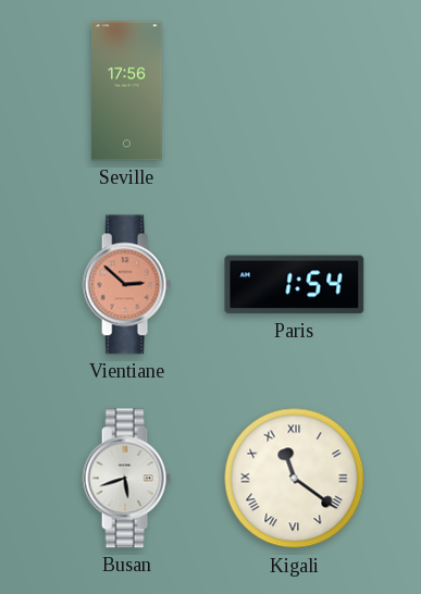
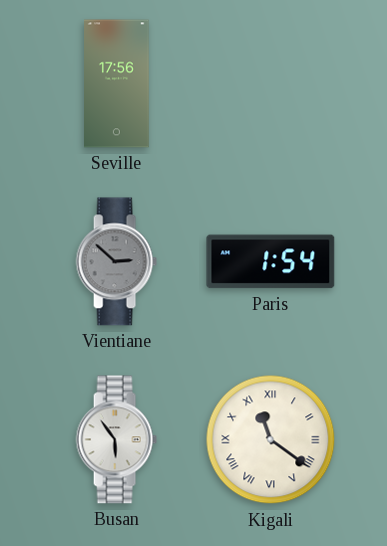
Vientiane dial: salmon -> grey (116, 262)
Busan: 5:42 -> 5:54 (116, 440)
